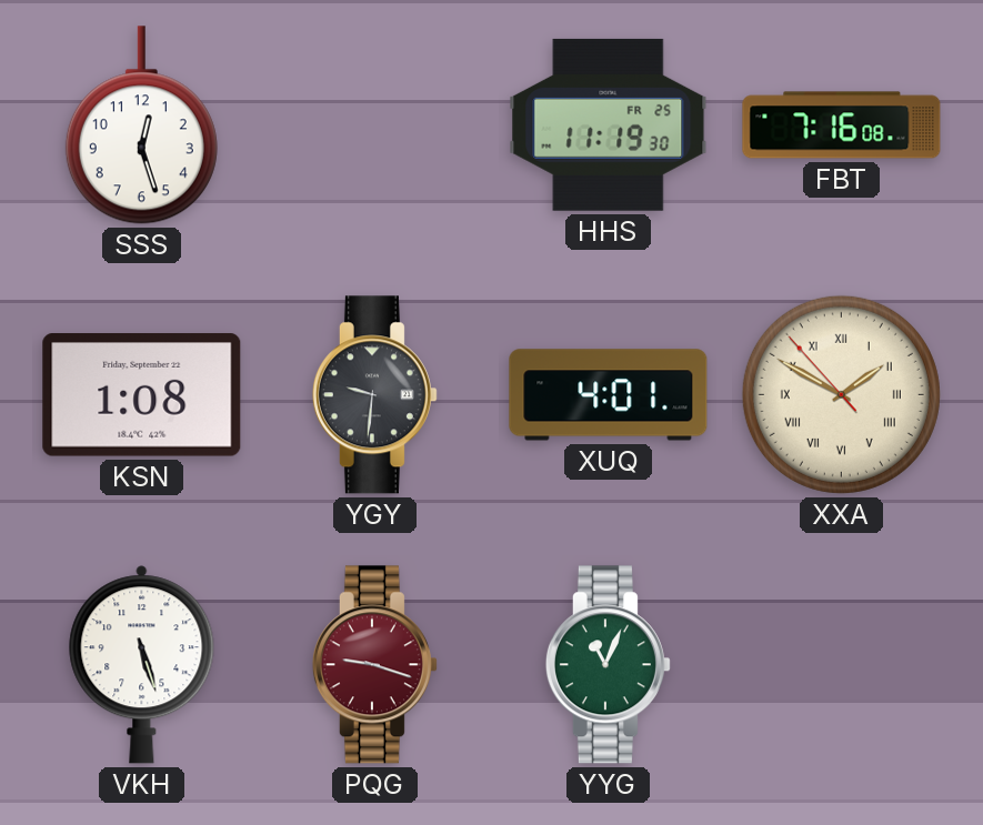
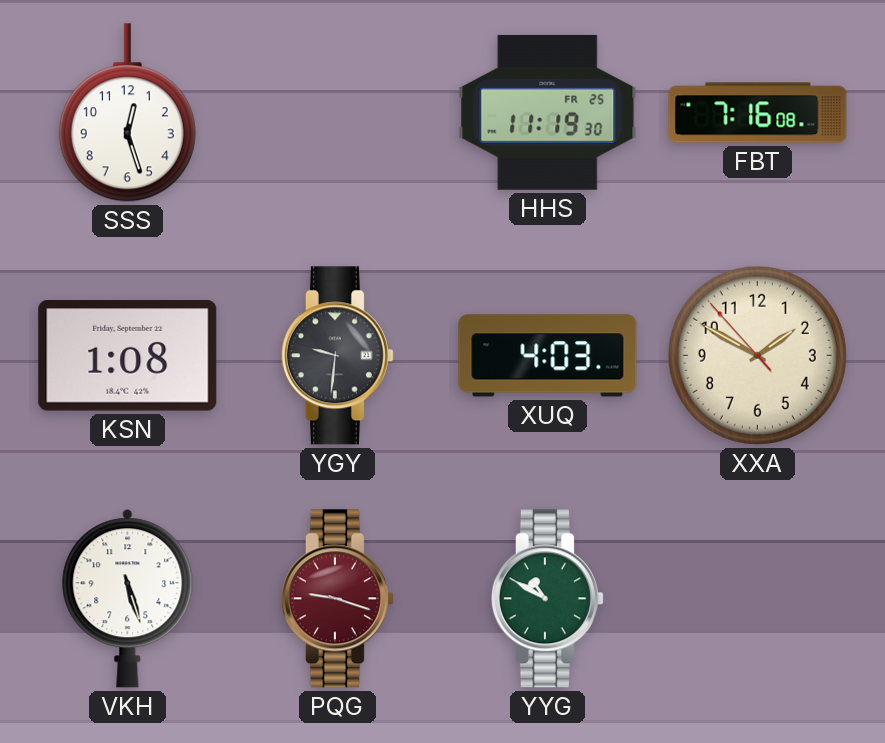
XUQ: 4:01 -> 4:03 (548, 356)
XXA numerals: Roman -> Arabic (757, 355)
YYG: 11:04 -> 10:50 (547, 599)
